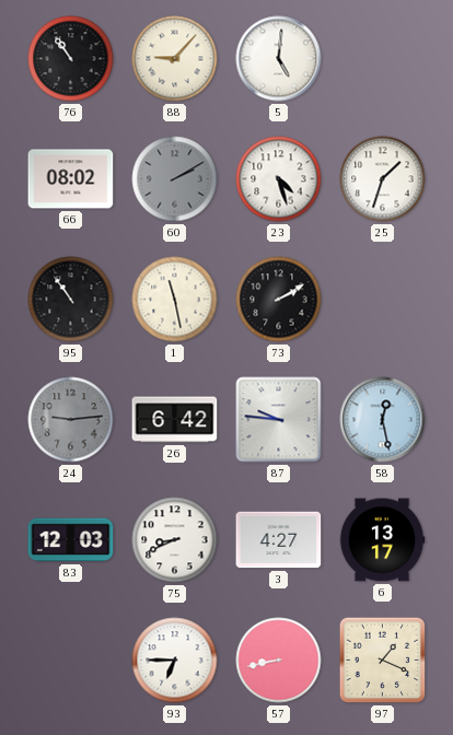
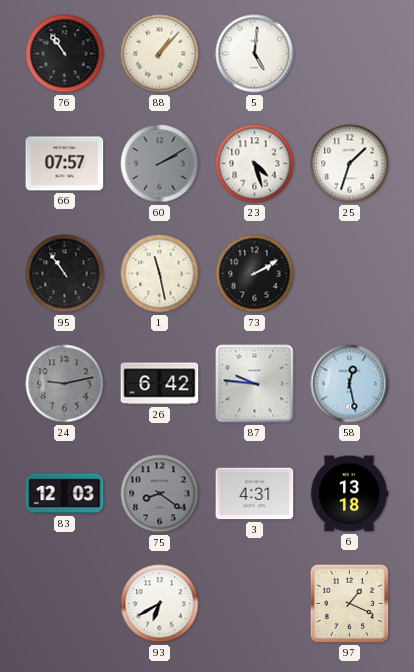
88: 9:07 -> 1:07 (160, 54)
66: 08:02 -> 07:57 (65, 164)
24: 9:14 -> 9:13 (65, 384)
75: 8:41 -> 8:21 (160, 494)
75 dial: white -> grey (160, 494)
3: 4:27 -> 4:31 (255, 494)
6: 13:17 -> 13:18 (349, 494)
93: 6:45 -> 6:40 (160, 604)
57: 8:43 -> none (279, 661)
